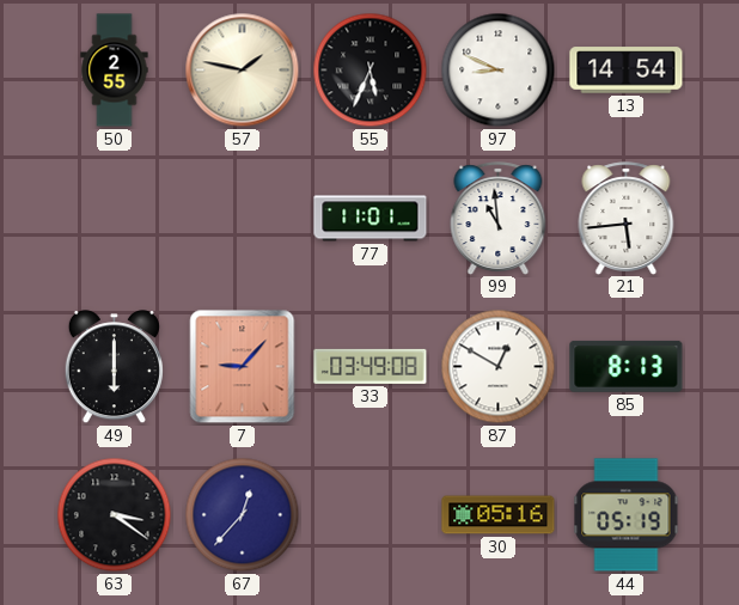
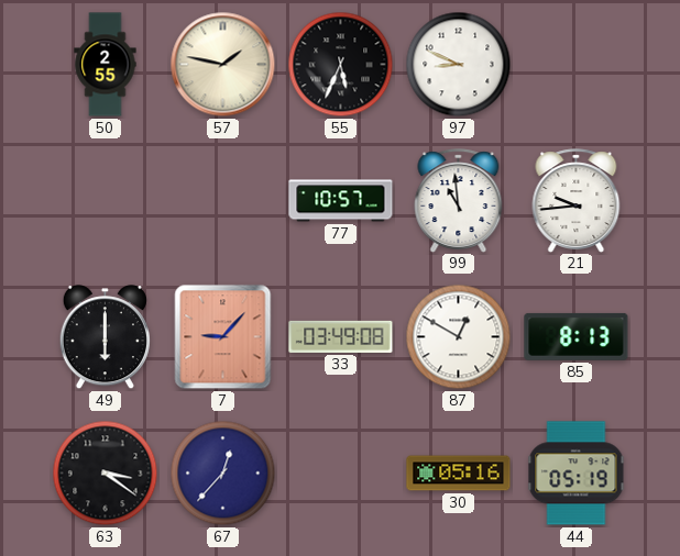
13: 14:54 -> none (627, 71)
77: 11:01 -> 10:57 (341, 201)
21: 5:44 -> 9:44 (577, 200)
